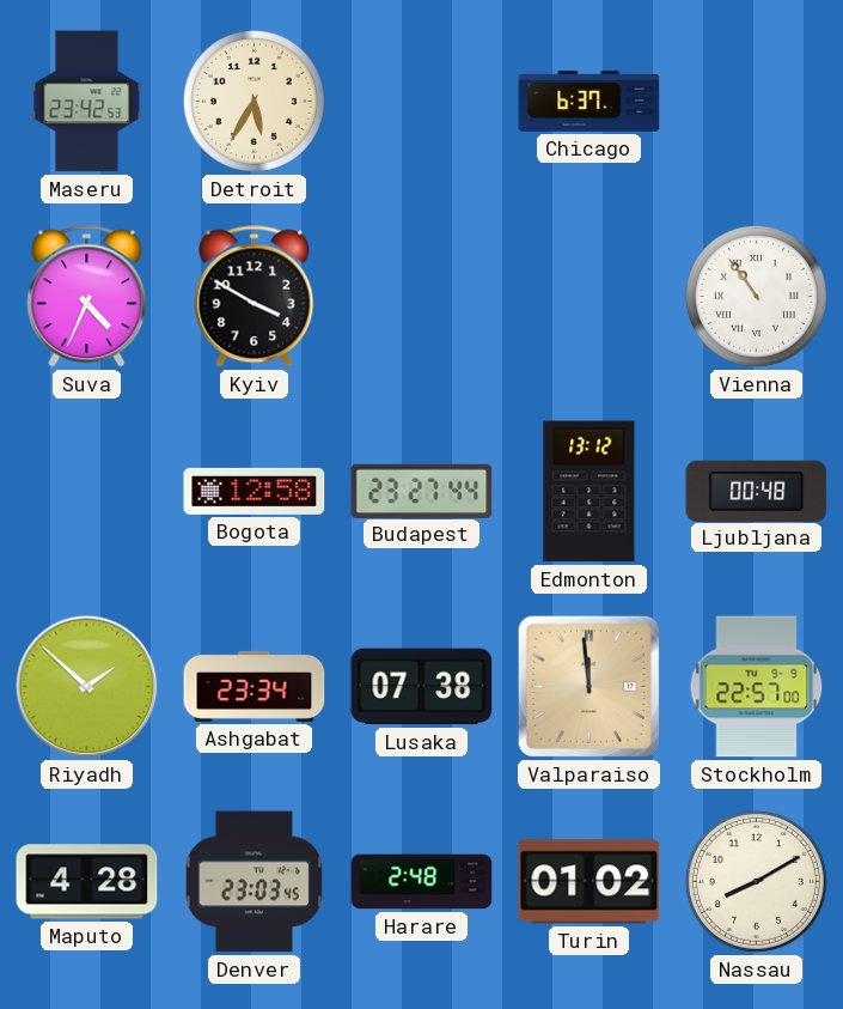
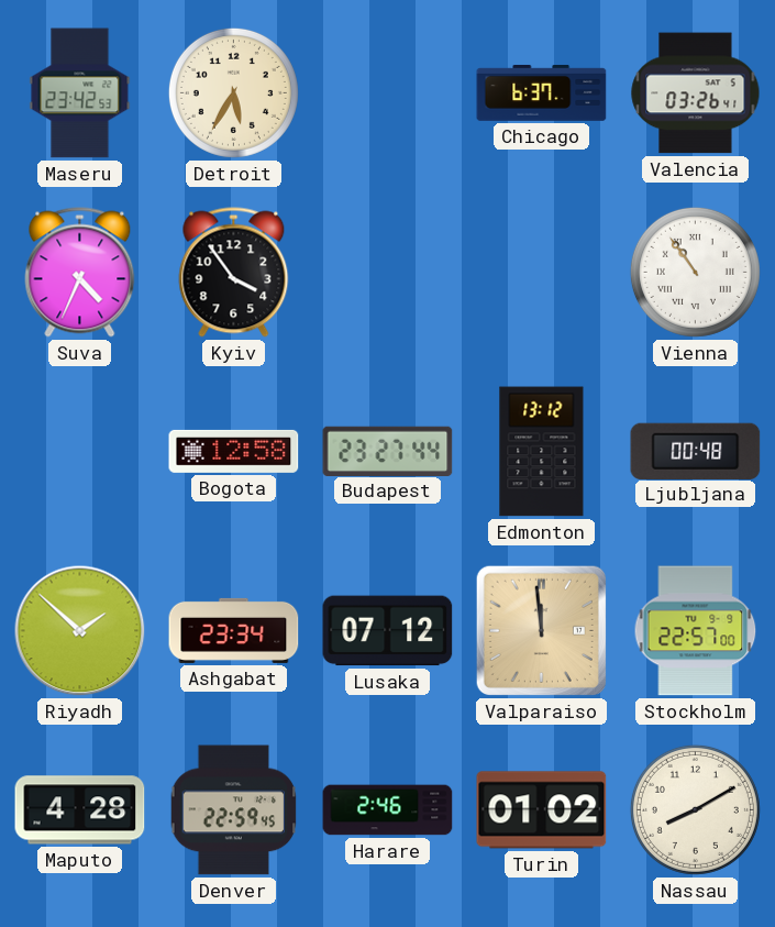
Valencia: none -> 03:26 (696, 93)
Kyiv: 3:50 -> 3:54 (234, 273)
Lusaka: 07:38 -> 07:12 (388, 631)
Denver: 23:03 -> 22:59 (234, 810)
Harare: 2:48 -> 2:46 (388, 810)
